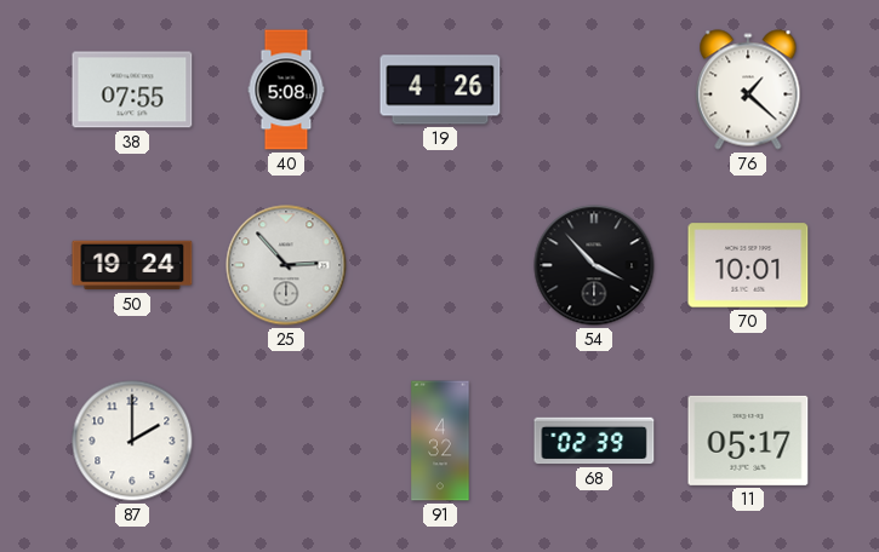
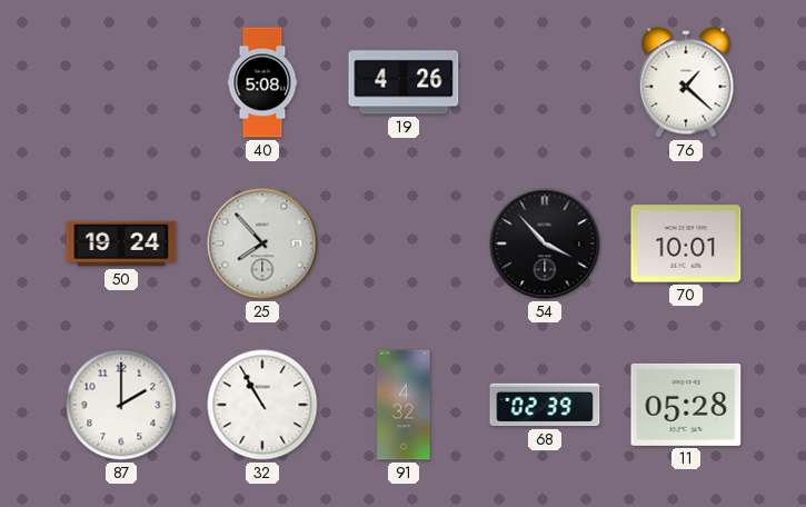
38: 07:55 -> none (132, 90)
25: 2:53 -> 7:53 (262, 243)
32: none -> 10:55 (262, 405)
11: 05:17 -> 05:28 (686, 405)
